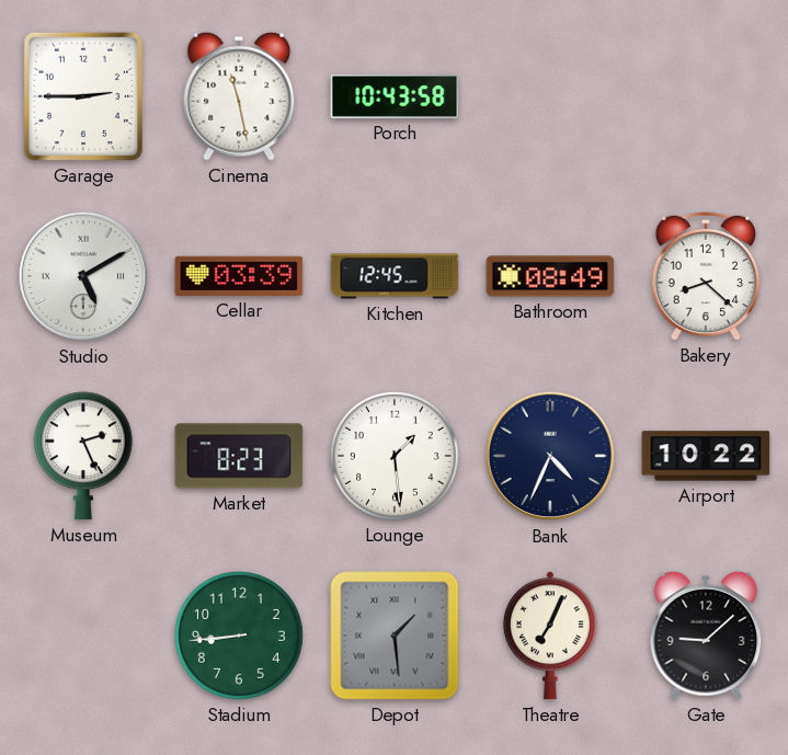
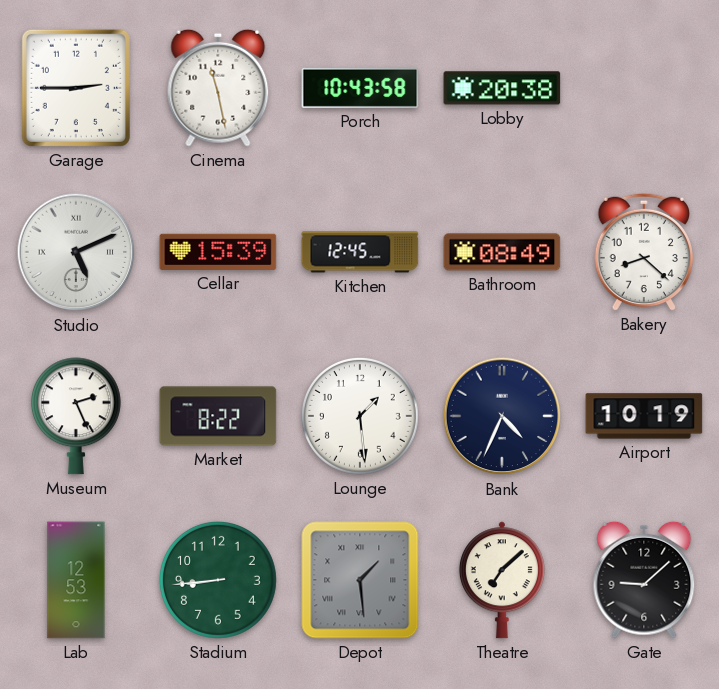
Lobby: none -> 20:38 (502, 88)
Studio: 5:10 -> 5:11 (76, 252)
Cellar: 03:39 -> 15:39 (218, 252)
Market: 8:23 -> 8:22 (218, 416)
Airport: 10:22 -> 10:19 (644, 416)
Lab: none -> 12:53 (76, 580)
Theatre: 7:04 -> 7:08 (502, 580)
